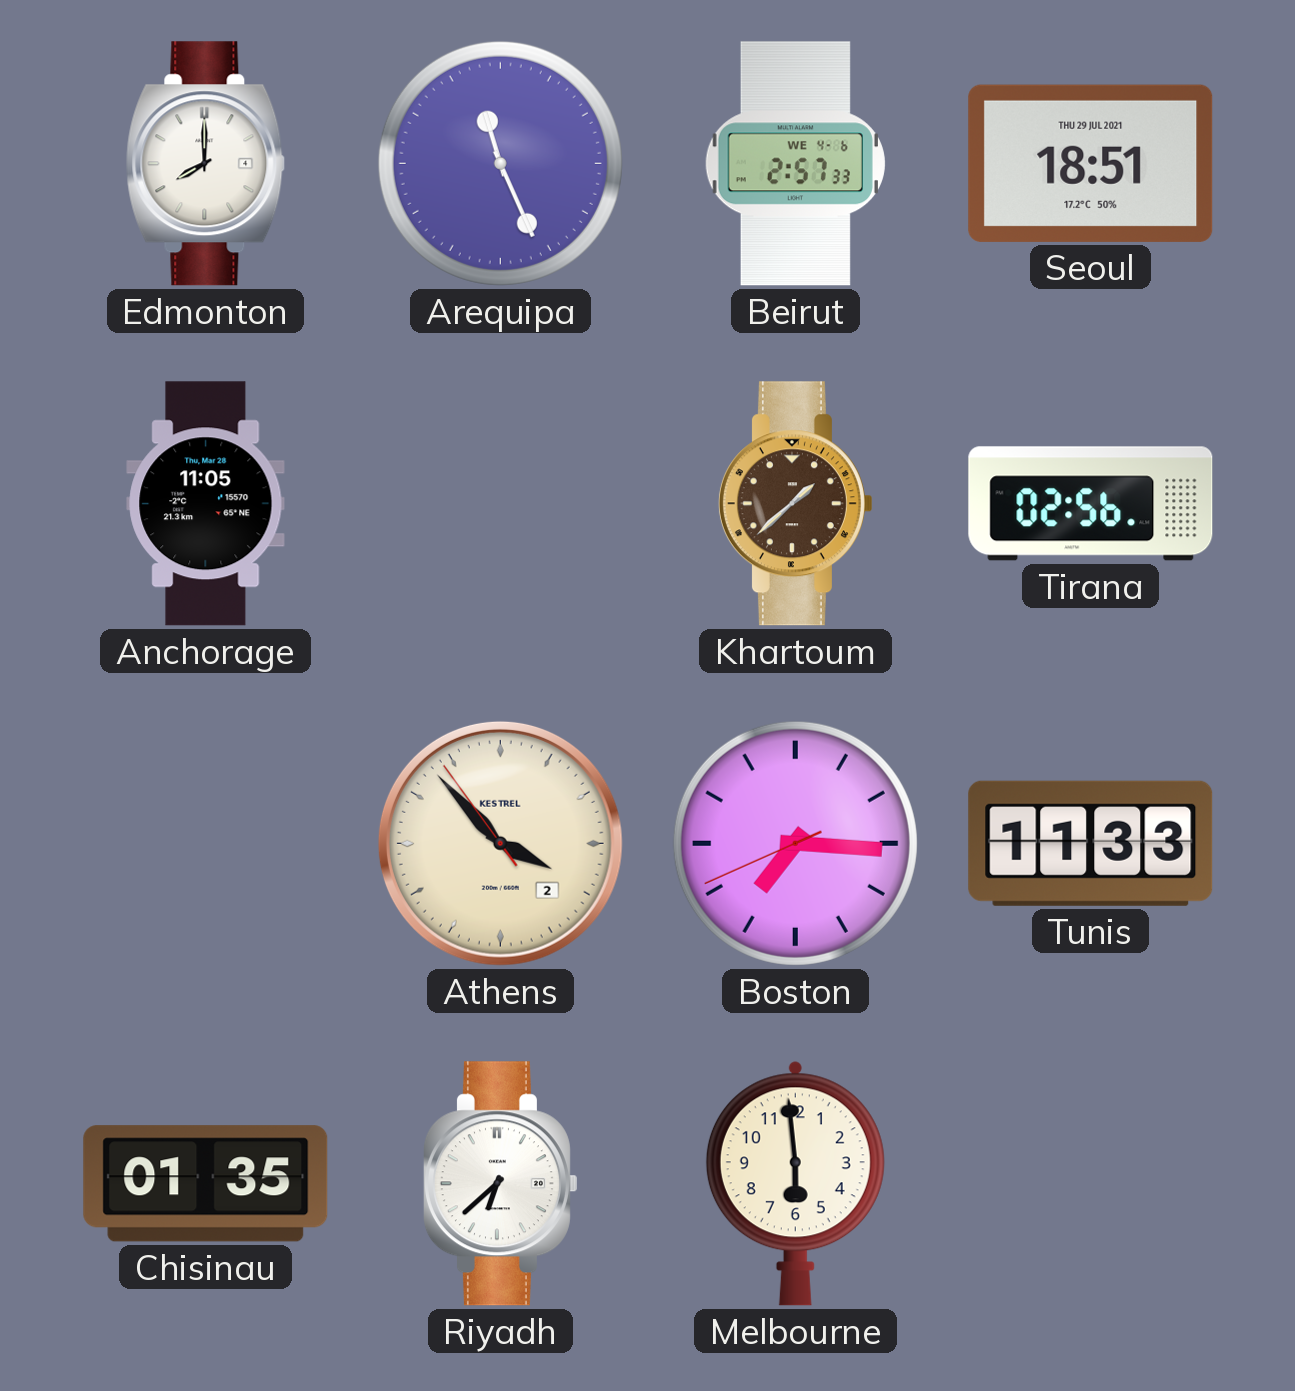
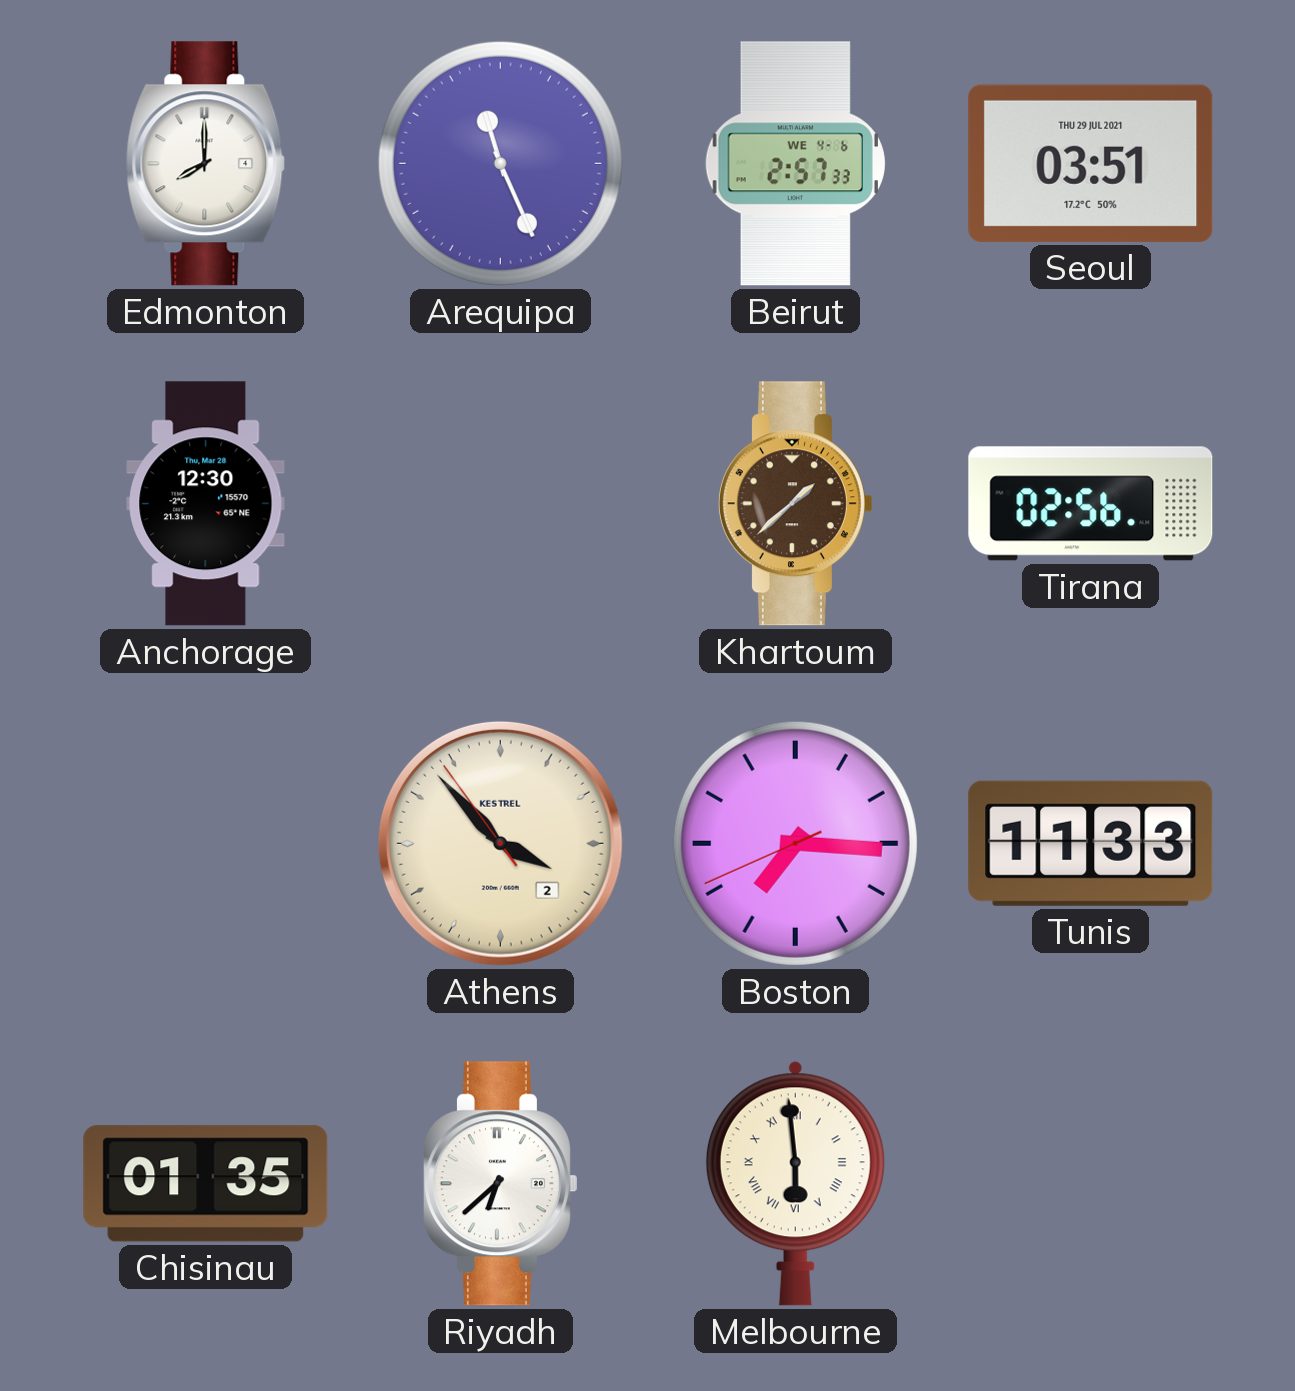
Seoul: 18:51 -> 03:51 (1091, 163)
Anchorage: 11:05 -> 12:30 (206, 504)
Melbourne numerals: Arabic -> Roman (795, 1183)
